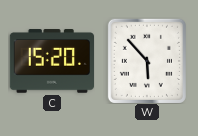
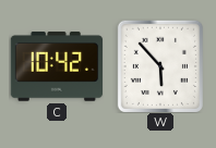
C: 15:20 -> 10:42 (56, 66)
